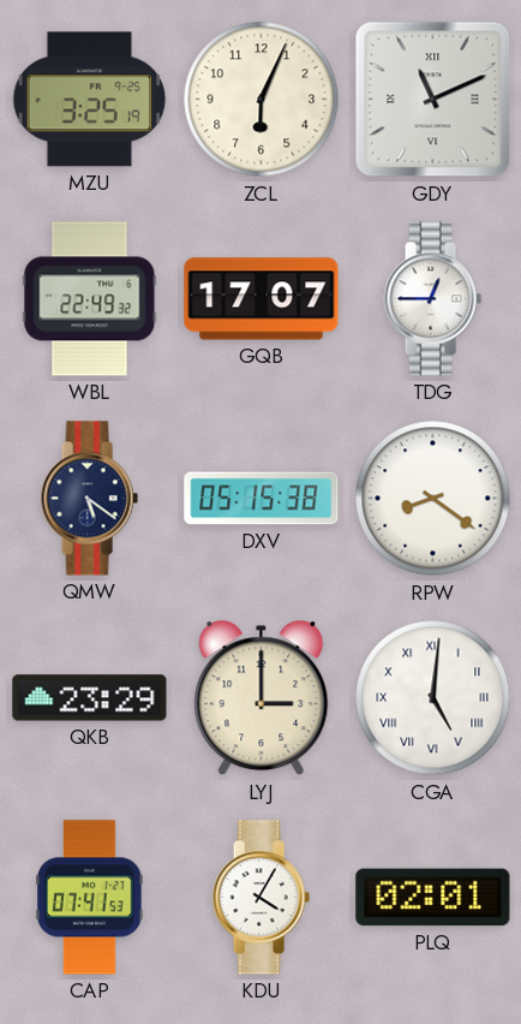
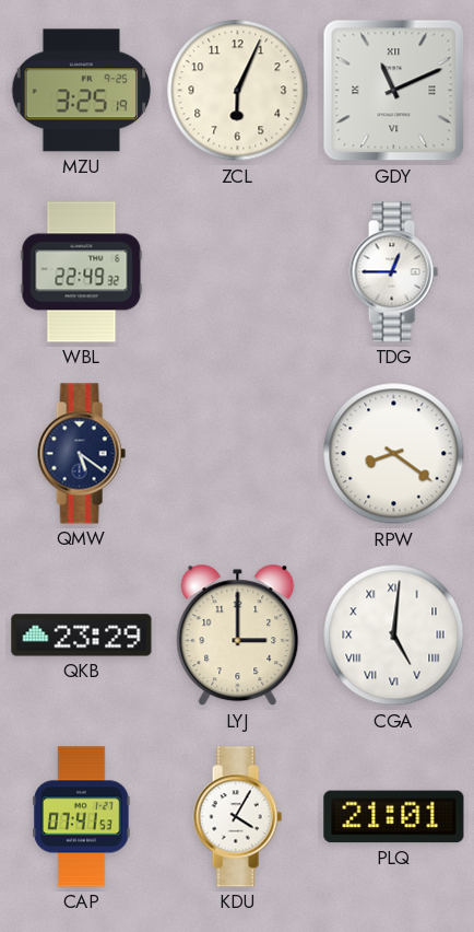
GQB: 17:07 -> none (262, 299)
DXV: 05:15 -> none (262, 499)
PLQ: 02:01 -> 21:01 (394, 817)
